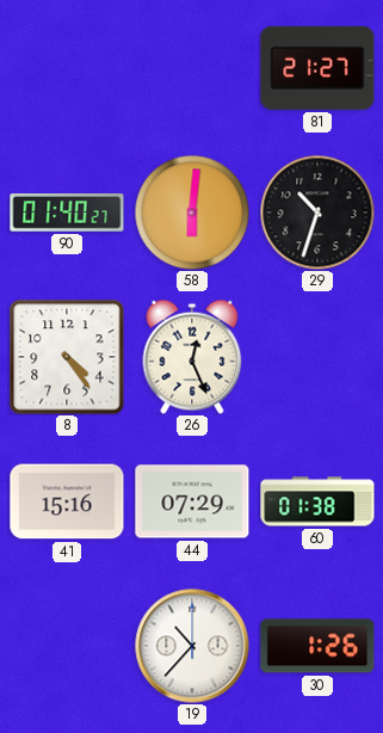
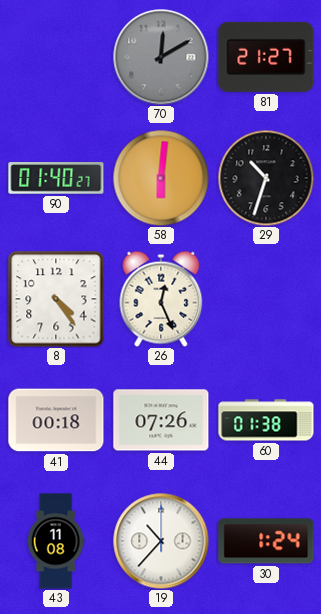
70: none -> 12:10 (161, 57)
41: 15:16 -> 00:18 (56, 420)
44: 07:29 -> 07:26 (161, 420)
43: none -> 11:08 (56, 541)
30: 1:26 -> 1:24 (266, 541)
